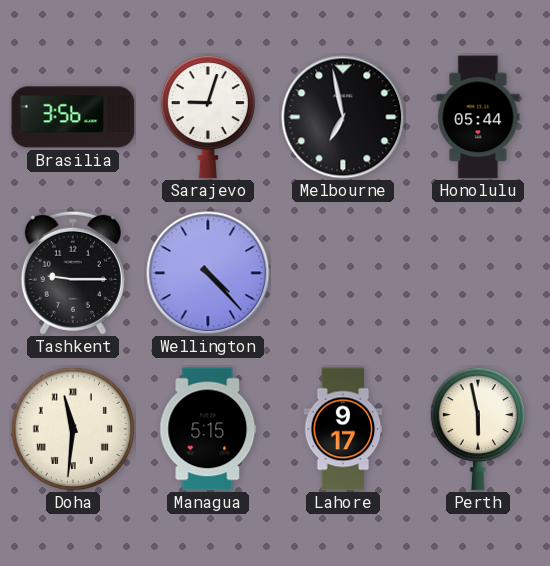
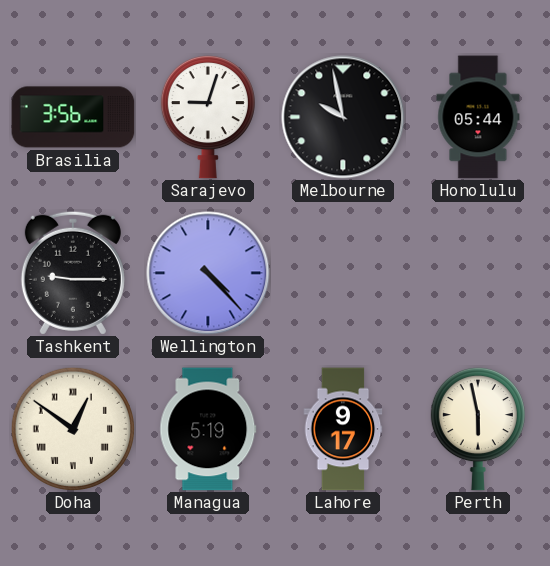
Melbourne: 6:58 -> 9:58 (343, 117)
Doha: 11:31 -> 12:51 (73, 429)
Managua: 5:15 -> 5:19 (208, 429)
